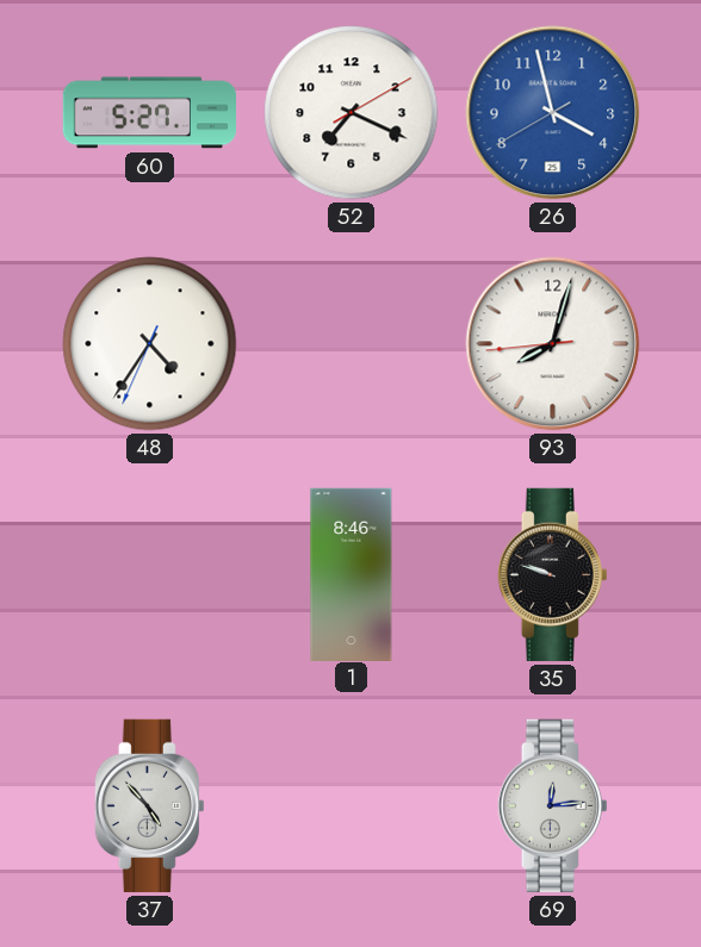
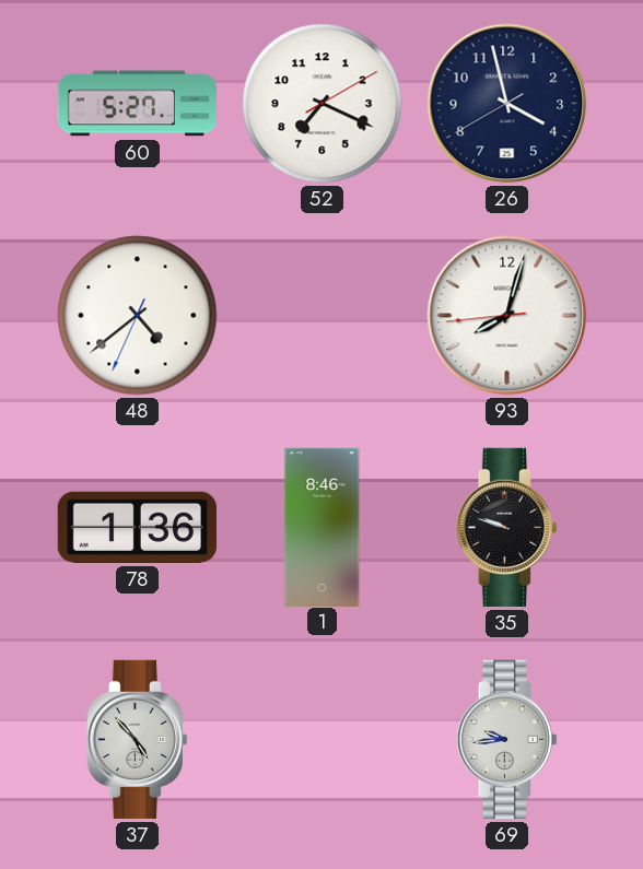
26 dial: blue -> navy (507, 104)
48: 4:35 -> 4:38 (138, 316)
78: none -> 1:36 (137, 527)
69: 12:14 -> 9:44 (506, 739)
